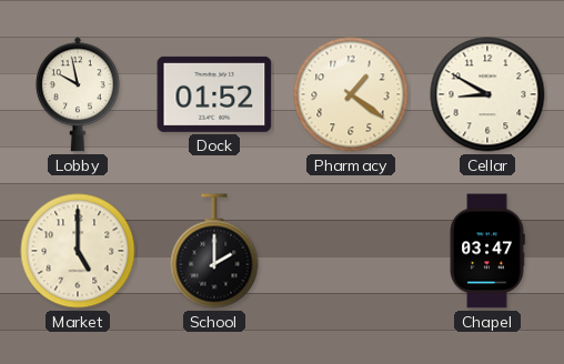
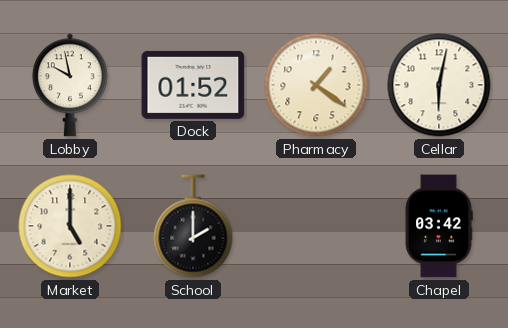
Cellar: 8:50 -> 6:02 (439, 85)
Chapel: 03:47 -> 03:42 (439, 226)
